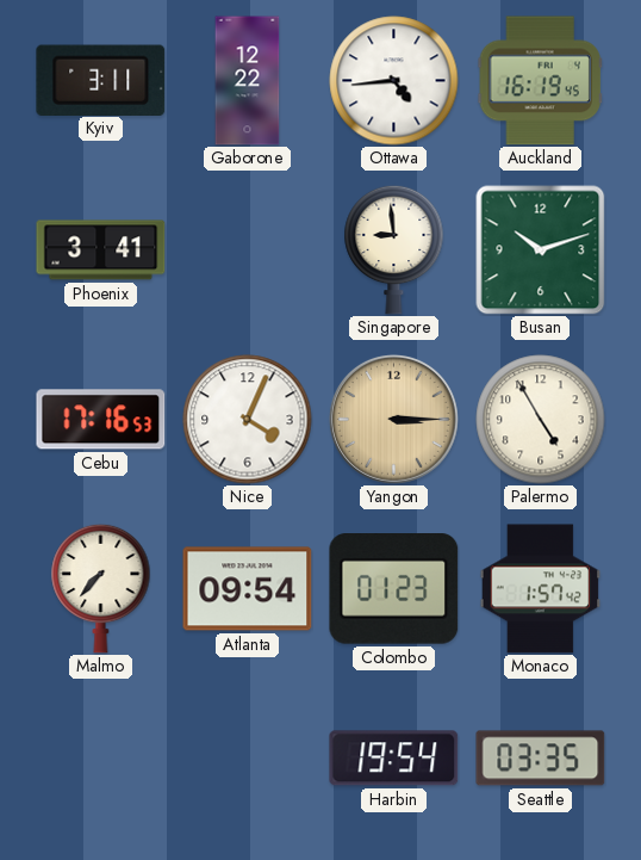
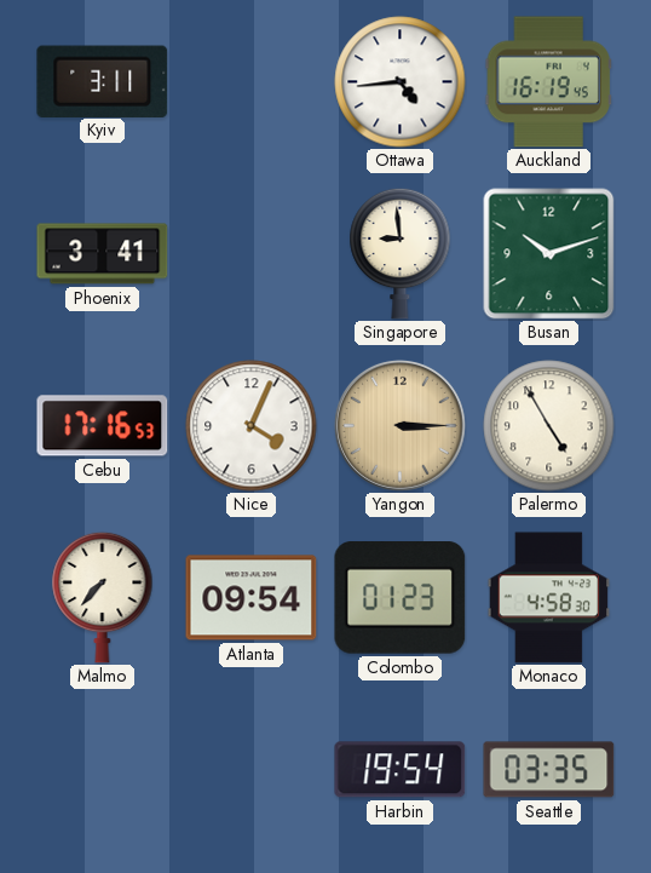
Gaborone: 12:22 -> none (248, 81)
Monaco: 1:57 -> 4:58 (549, 598)
